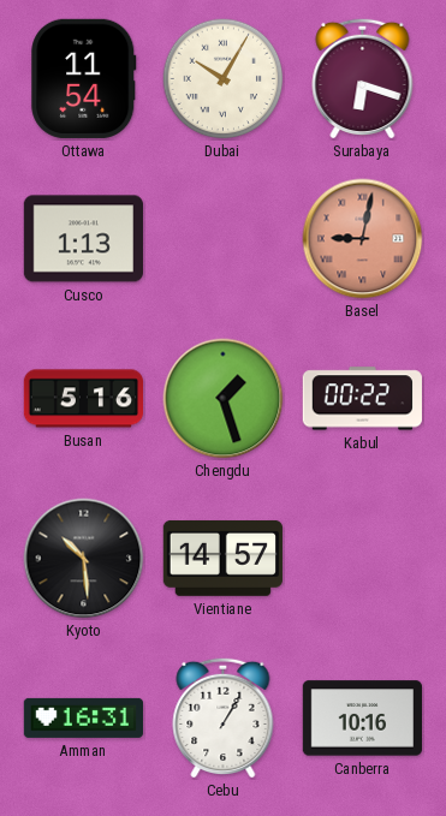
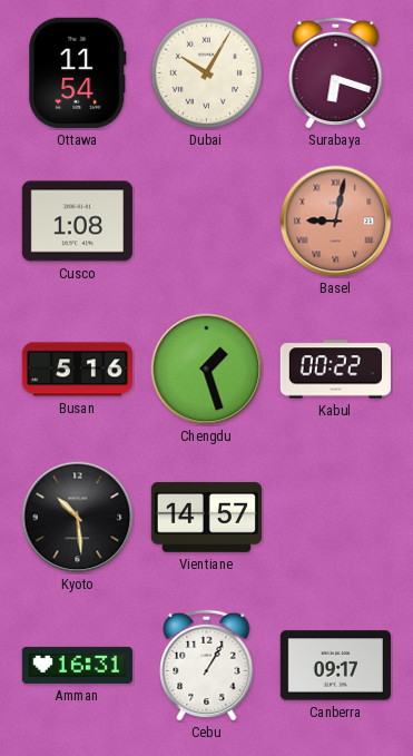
Cusco: 1:13 -> 1:08 (77, 222)
Canberra: 10:16 -> 09:17 (335, 666)
